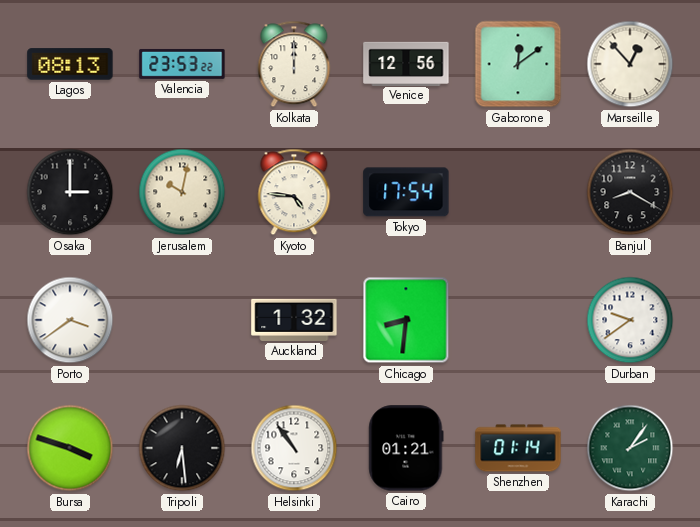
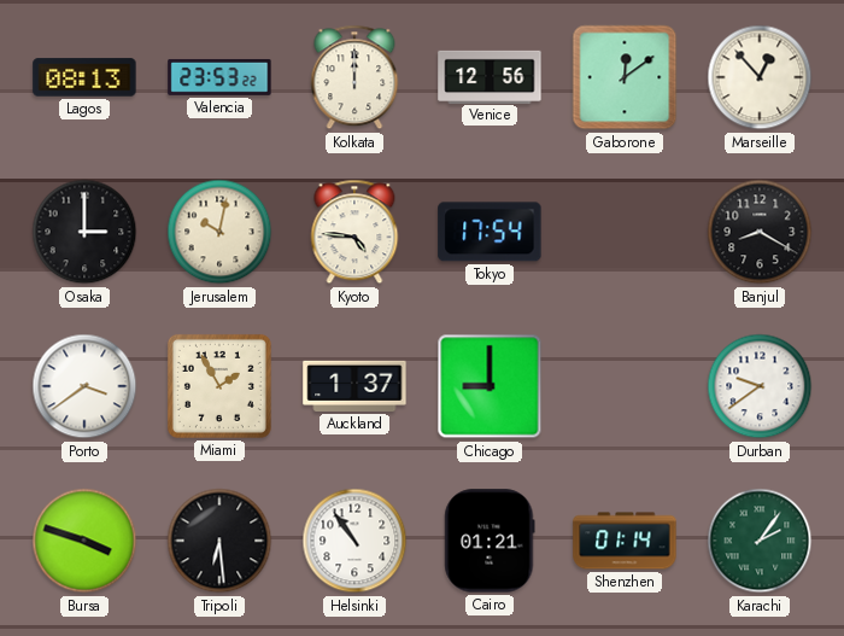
Miami: none -> 1:55 (219, 386)
Auckland: 1:32 -> 1:37 (354, 386)
Chicago: 8:31 -> 9:00 (490, 386)
